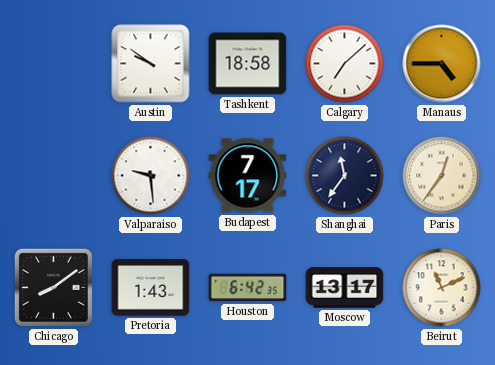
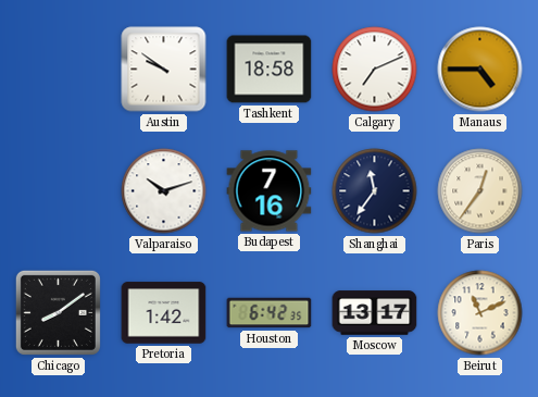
Calgary: 7:08 -> 7:11 (375, 70)
Valparaiso: 9:29 -> 10:12 (164, 191)
Budapest: 7:17 -> 7:16 (270, 191)
Pretoria: 1:43 -> 1:42 (164, 313)
